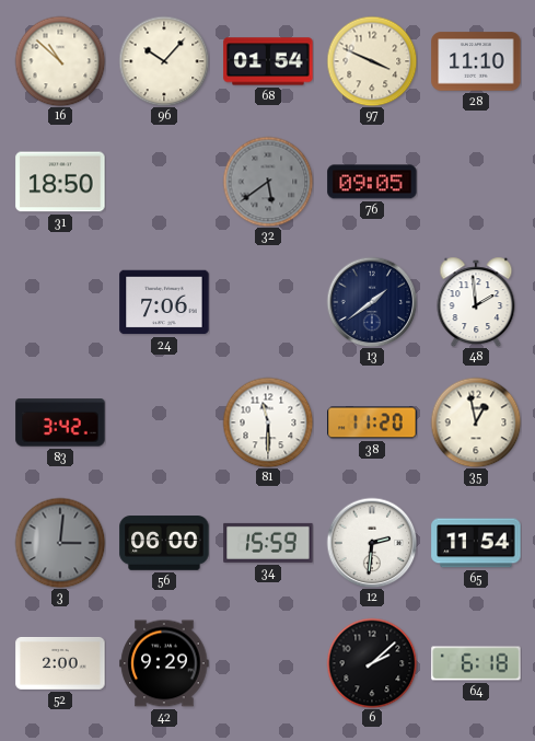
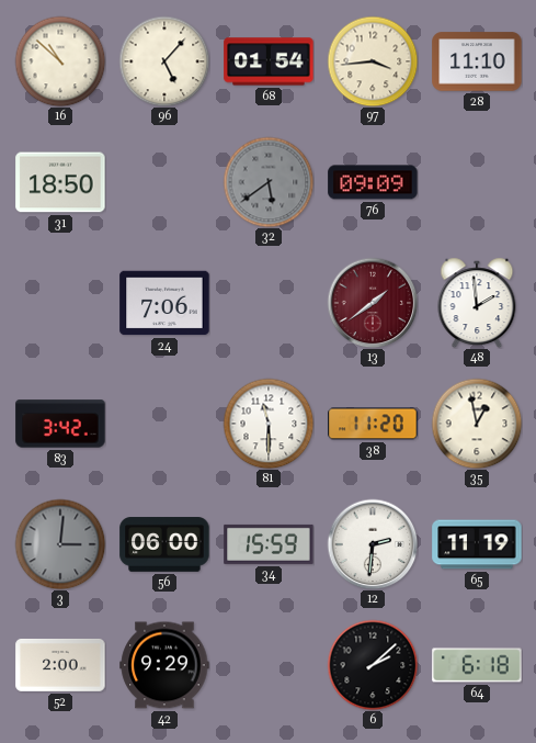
96: 10:07 -> 5:07 (164, 61)
97: 3:49 -> 3:44 (373, 61)
76: 09:05 -> 09:09 (373, 182)
13 dial: navy -> burgundy (373, 303)
65: 11:54 -> 11:19 (477, 544)
